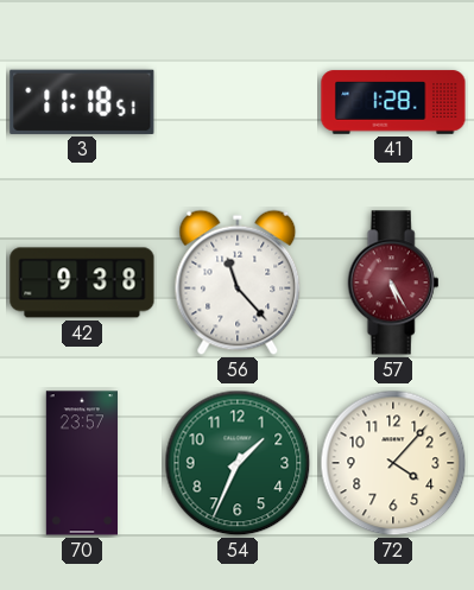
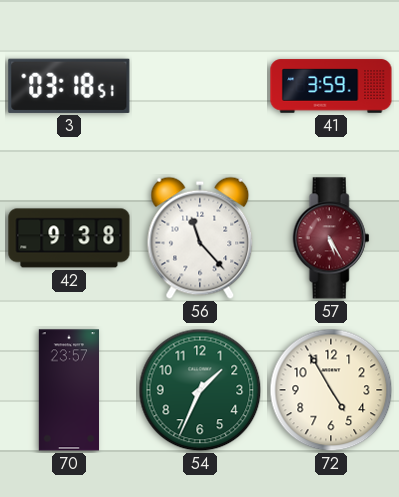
3: 11:18 -> 03:18 (69, 86)
41: 1:28 -> 3:59 (331, 86)
72: 4:07 -> 4:55 (331, 390)
